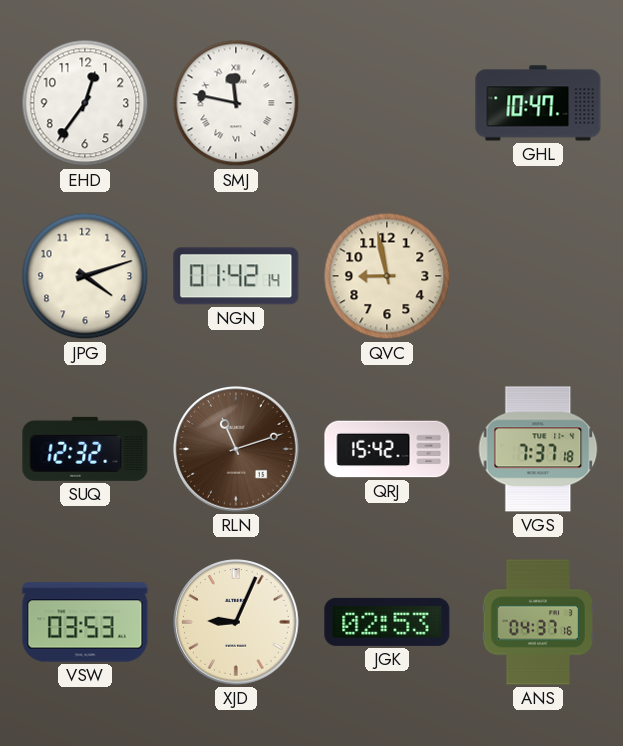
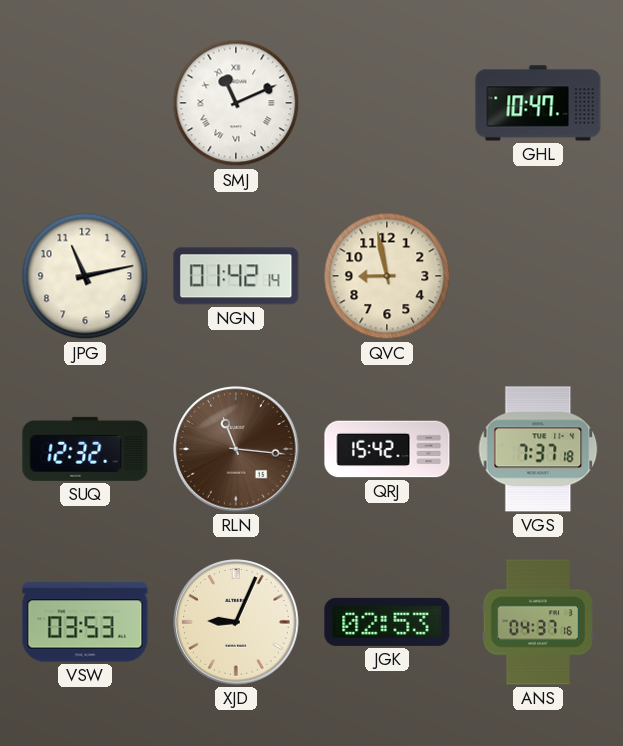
EHD: 12:36 -> none (85, 103)
SMJ: 11:47 -> 11:11 (236, 103)
JPG: 4:12 -> 11:13 (85, 276)
RLN: 11:12 -> 11:16 (236, 449)
